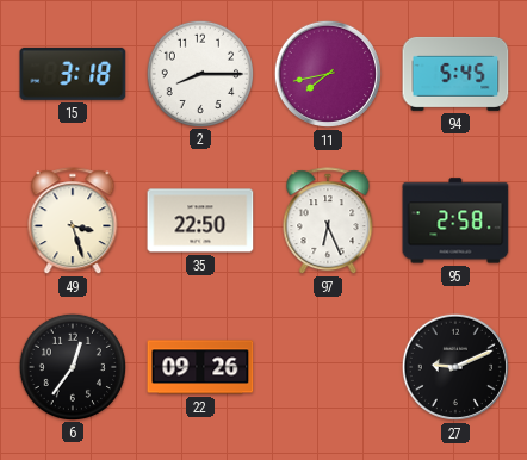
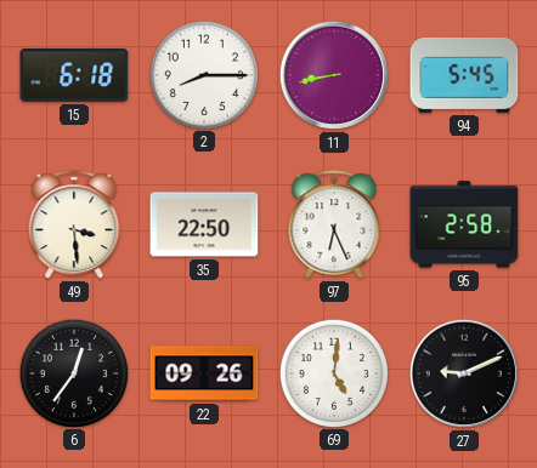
15: 3:18 -> 6:18 (74, 75)
11: 7:43 -> 8:43 (334, 75)
49: 3:27 -> 3:29 (74, 226)
69: none -> 5:01 (333, 372)
